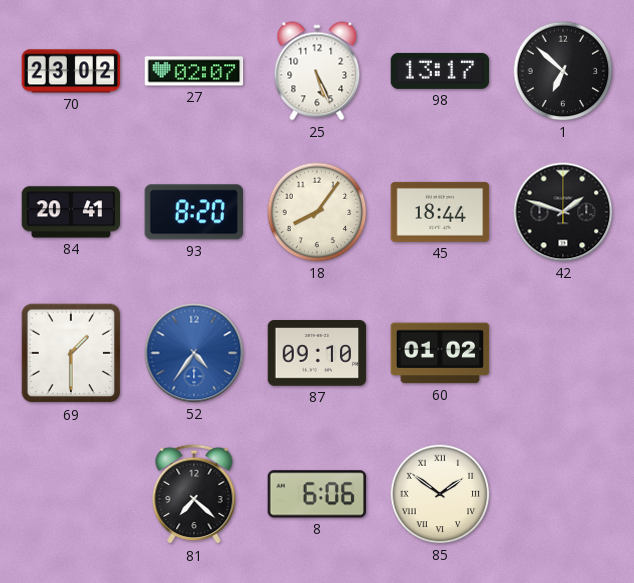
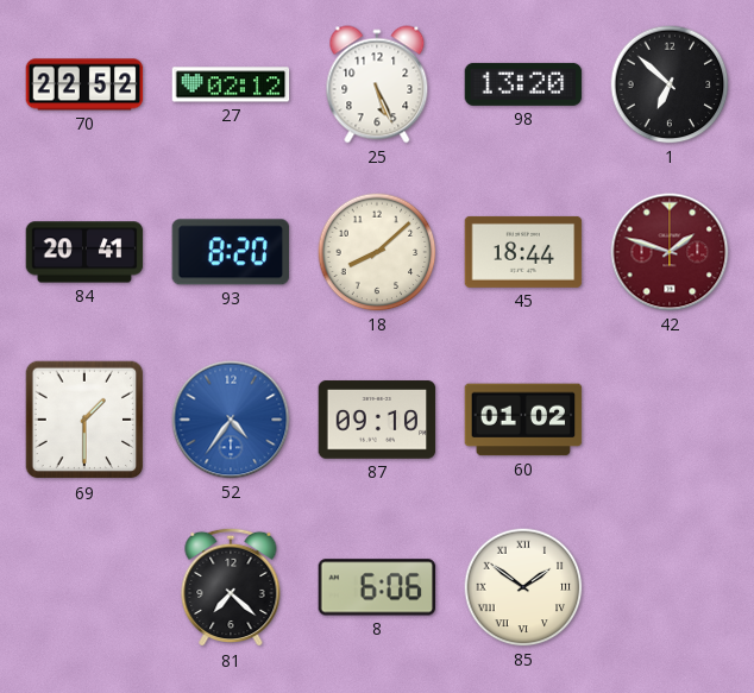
70: 23:02 -> 22:52 (84, 84)
27: 02:07 -> 02:12 (231, 84)
98: 13:17 -> 13:20 (523, 84)
18: 8:06 -> 8:08 (377, 252)
42 dial: black -> burgundy (670, 252)
